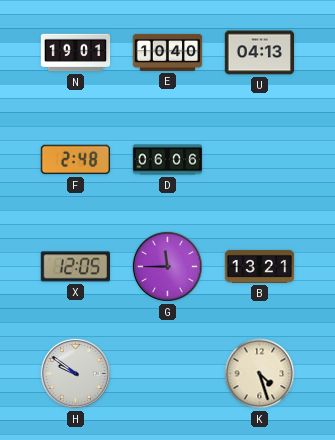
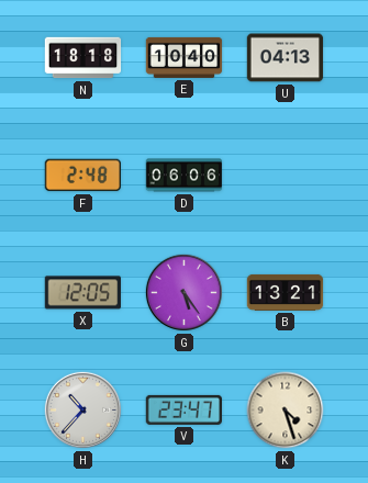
N: 19:01 -> 18:18 (83, 58)
G: 11:45 -> 5:24 (183, 292)
H: 9:51 -> 10:37 (82, 409)
V: none -> 23:47 (183, 409)
